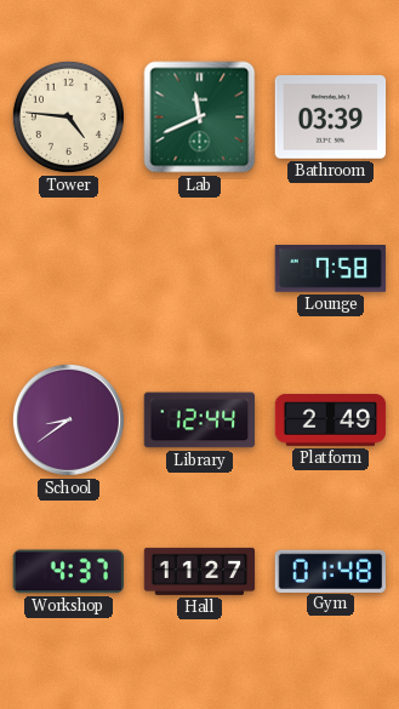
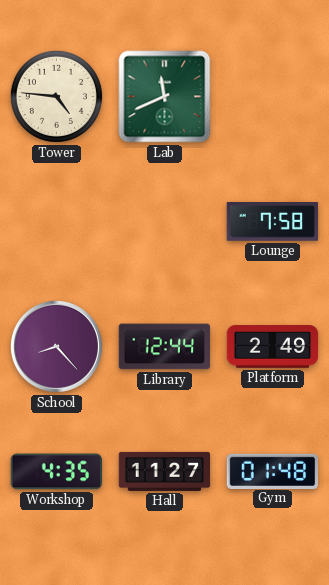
Bathroom: 03:39 -> none (331, 118)
School: 8:39 -> 8:23 (56, 346)
Workshop: 4:37 -> 4:35 (57, 472)
